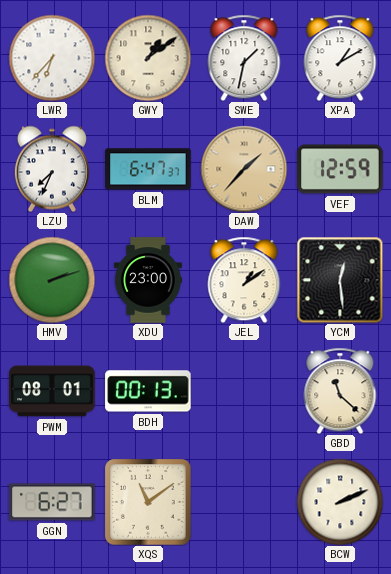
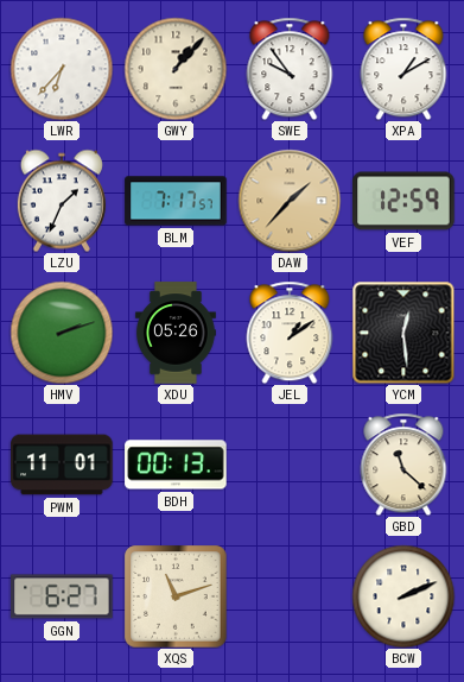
GWY: 1:09 -> 1:07 (176, 69)
SWE: 1:32 -> 9:54 (290, 69)
LZU: 7:34 -> 1:34 (62, 201)
BLM: 6:47 -> 7:17 (176, 201)
XDU: 23:00 -> 05:26 (177, 333)
PWM: 08:01 -> 11:01 (62, 465)
XQS: 11:09 -> 11:12 (176, 596)
